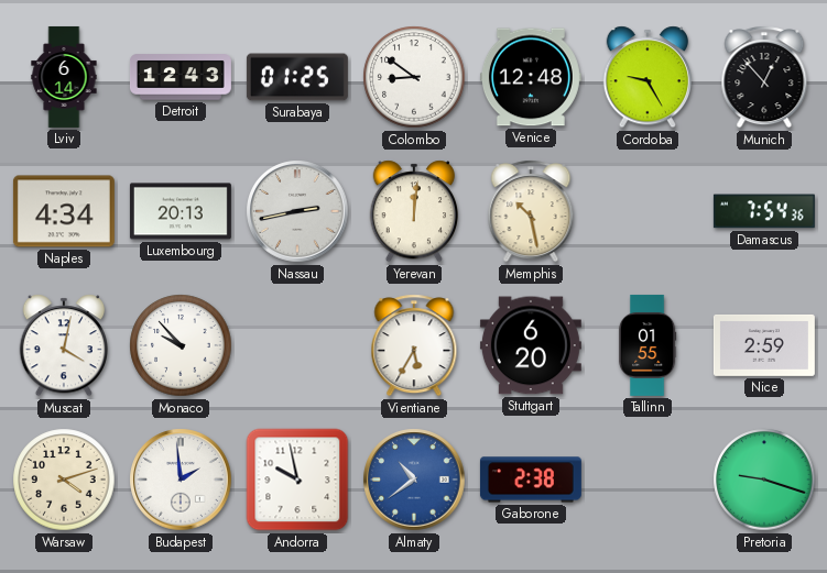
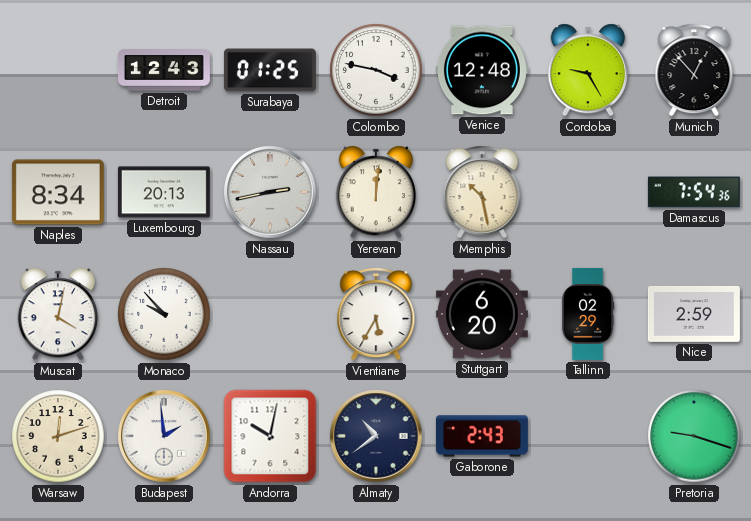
Lviv: 6:14 -> none (64, 77)
Colombo: 8:51 -> 3:47 (376, 70)
Naples: 4:34 -> 8:34 (58, 192)
Tallinn: 01:55 -> 02:29 (588, 314)
Warsaw: 4:12 -> 12:12 (58, 436)
Andorra: 9:58 -> 10:02 (270, 436)
Almaty dial: blue -> navy (376, 436)
Gaborone: 2:38 -> 2:43 (482, 436)
